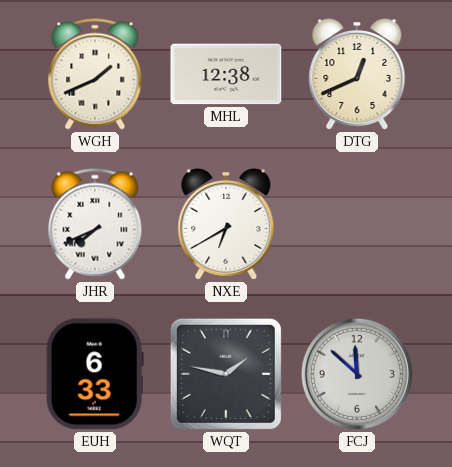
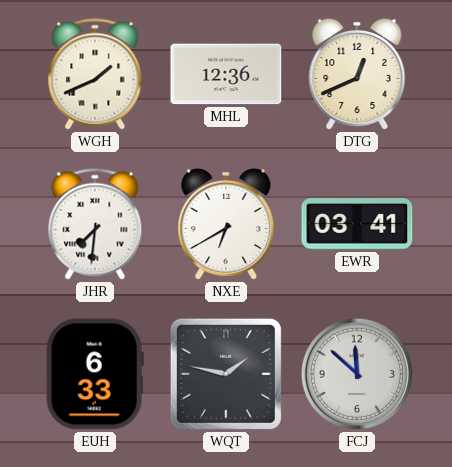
MHL: 12:38 -> 12:36 (226, 74)
JHR: 7:41 -> 7:31 (95, 224)
EWR: none -> 03:41 (357, 224)
